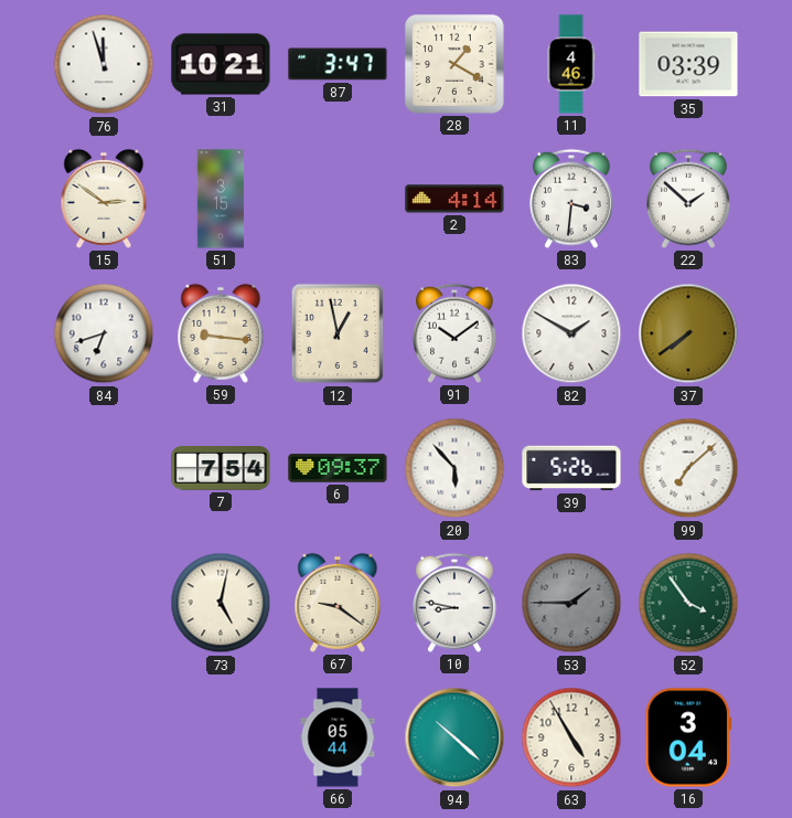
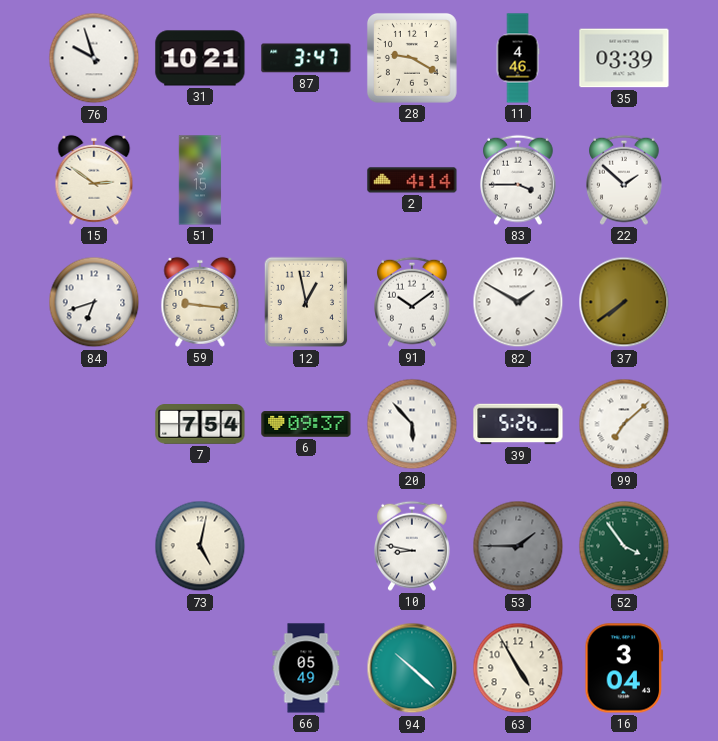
76: 11:57 -> 9:57 (94, 58)
28: 1:20 -> 9:20 (412, 58)
83: 3:31 -> 3:45 (519, 180)
67: 9:21 -> none (338, 603)
66: 05:44 -> 05:49 (306, 668)
